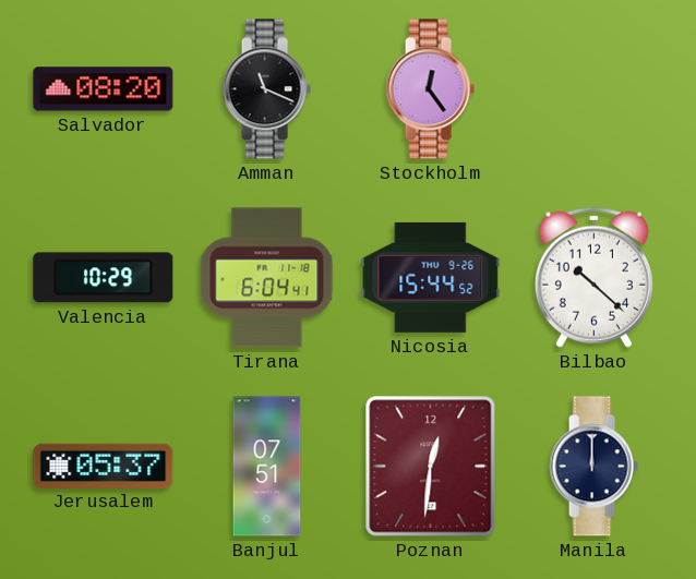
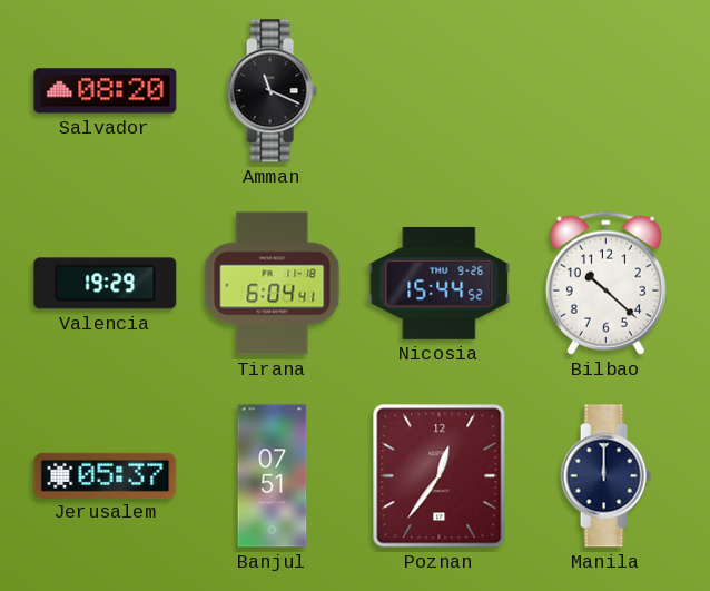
Stockholm: 12:24 -> none (430, 89)
Valencia: 10:29 -> 19:29 (106, 284)
Poznan: 12:31 -> 12:36 (440, 476)
